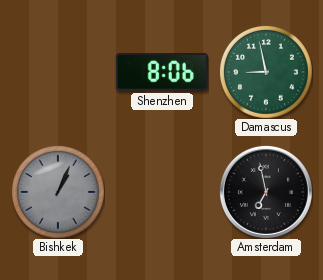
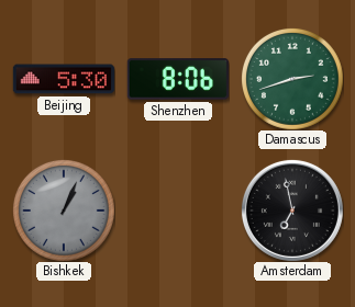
Beijing: none -> 5:30 (64, 79)
Damascus: 8:58 -> 2:42 (292, 79)
